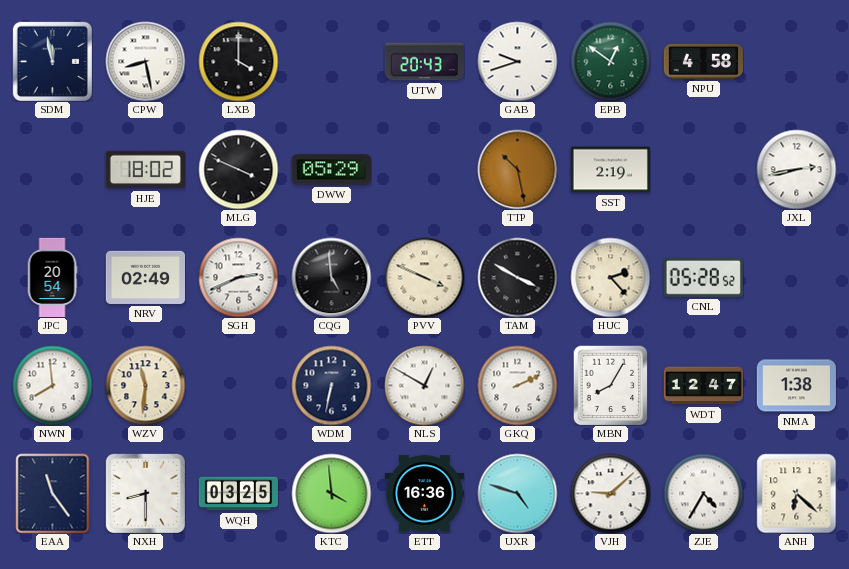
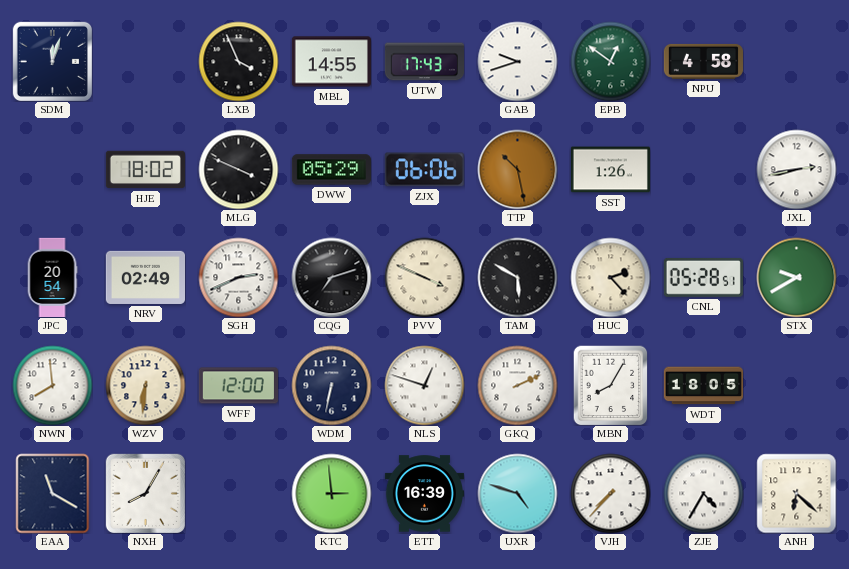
SDM: 11:58 -> 12:03 (52, 61)
CPW: 8:28 -> none (145, 61)
LXB: 4:00 -> 3:56 (238, 61)
MBL: none -> 14:55 (331, 62)
UTW: 20:43 -> 17:43 (424, 62)
ZJX: none -> 06:06 (424, 170)
SST: 2:19 -> 1:26 (610, 170)
CQG: 4:59 -> 7:12 (331, 277)
TAM: 3:50 -> 5:50 (517, 277)
CNL: 05:28:52 -> 05:28:51 (703, 277)
STX: none -> 9:40 (796, 277)
WZV: 11:31 -> 6:31 (145, 385)
WFF: none -> 12:00 (238, 386)
NLS: 12:50 -> 12:48 (424, 385)
WDT: 12:47 -> 18:05 (703, 386)
NMA: 1:38 -> none (796, 386)
EAA: 11:24 -> 11:20 (53, 493)
NXH: 8:30 -> 8:05 (145, 493)
WQH: 03:25 -> none (238, 494)
KTC: 3:59 -> 2:59 (331, 493)
ETT: 16:36 -> 16:39 (424, 494)
VJH: 9:08 -> 7:37 (610, 493)
